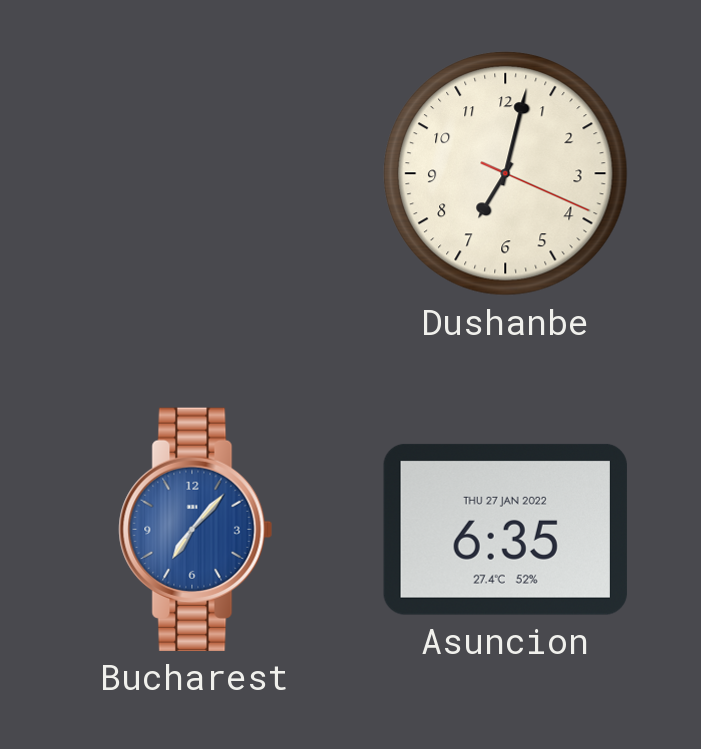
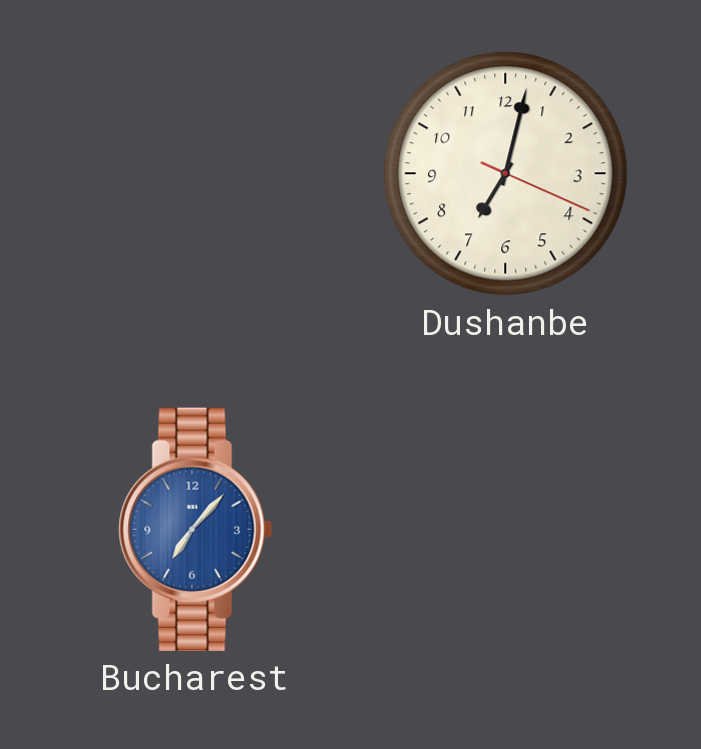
Asuncion: 6:35 -> none (505, 529)
